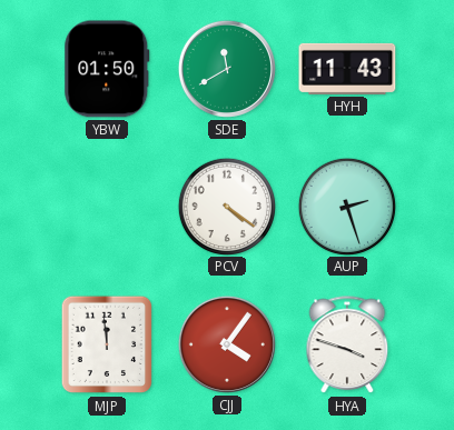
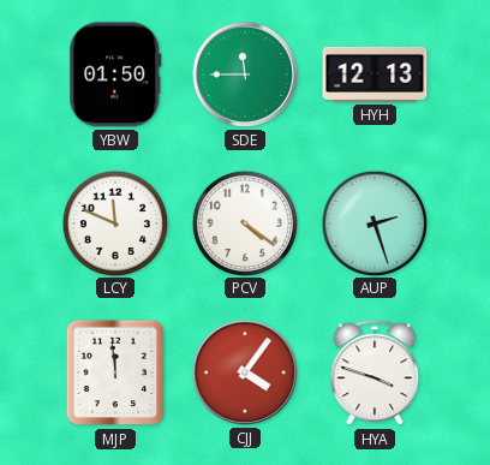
SDE: 11:40 -> 11:45 (245, 74)
HYH: 11:43 -> 12:13 (375, 74)
LCY: none -> 11:49 (114, 222)
